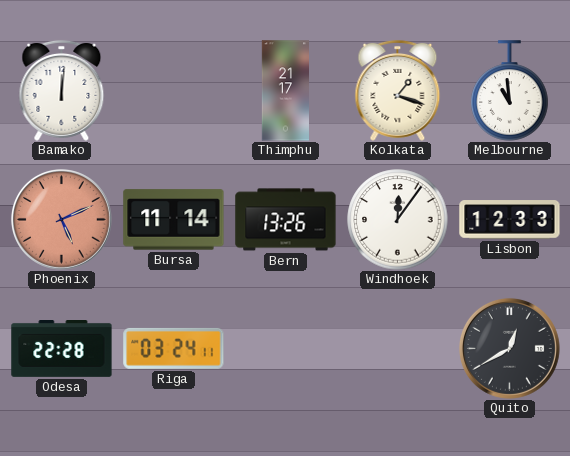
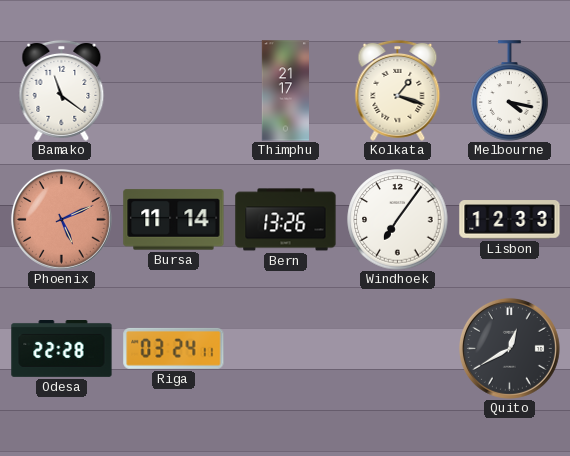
Bamako: 12:01 -> 11:21 (62, 90)
Melbourne: 10:59 -> 4:17 (510, 91)
Windhoek: 12:06 -> 7:06 (398, 220)
